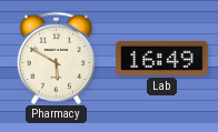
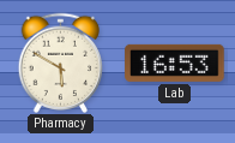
Lab: 16:49 -> 16:53 (175, 62)
